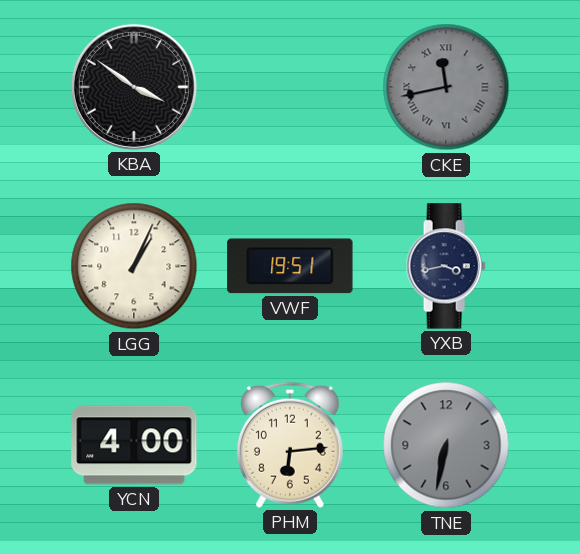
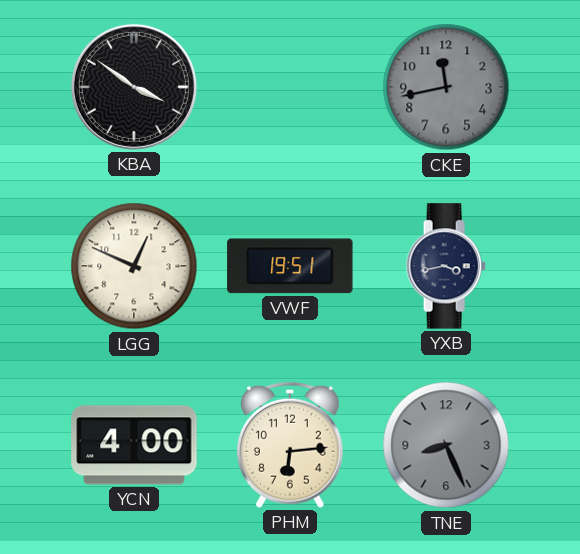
CKE numerals: Roman -> Arabic (446, 87)
LGG: 1:04 -> 12:49 (134, 266)
TNE: 6:32 -> 8:26 (446, 445)
